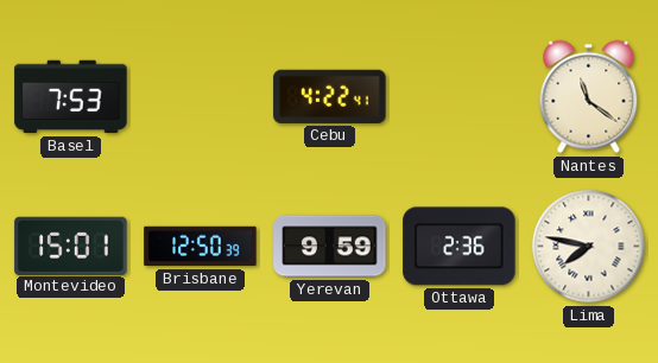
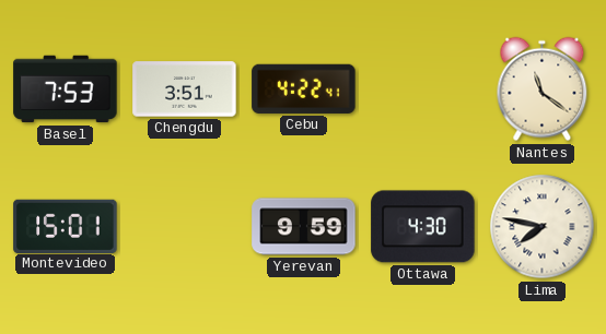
Chengdu: none -> 3:51 (185, 90)
Brisbane: 12:50 -> none (201, 247)
Ottawa: 2:36 -> 4:30 (423, 227)
